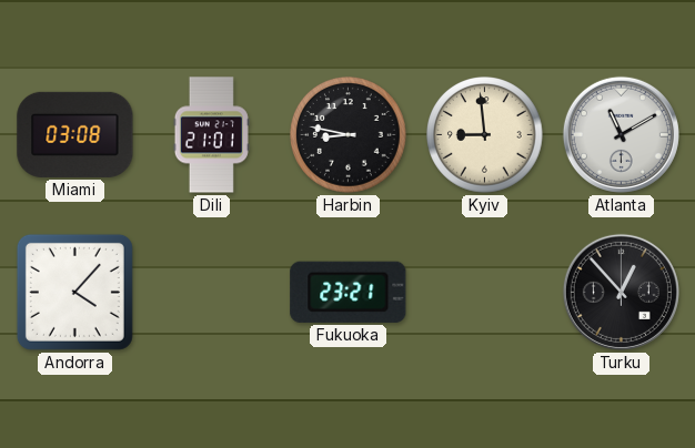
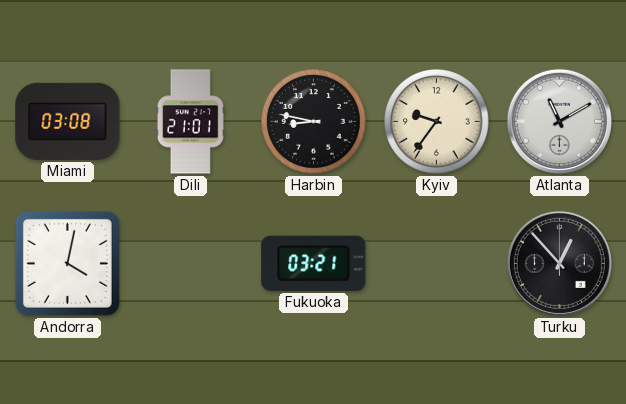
Kyiv: 8:59 -> 9:36 (437, 122)
Andorra: 4:07 -> 4:02 (67, 263)
Fukuoka: 23:21 -> 03:21 (314, 263)
